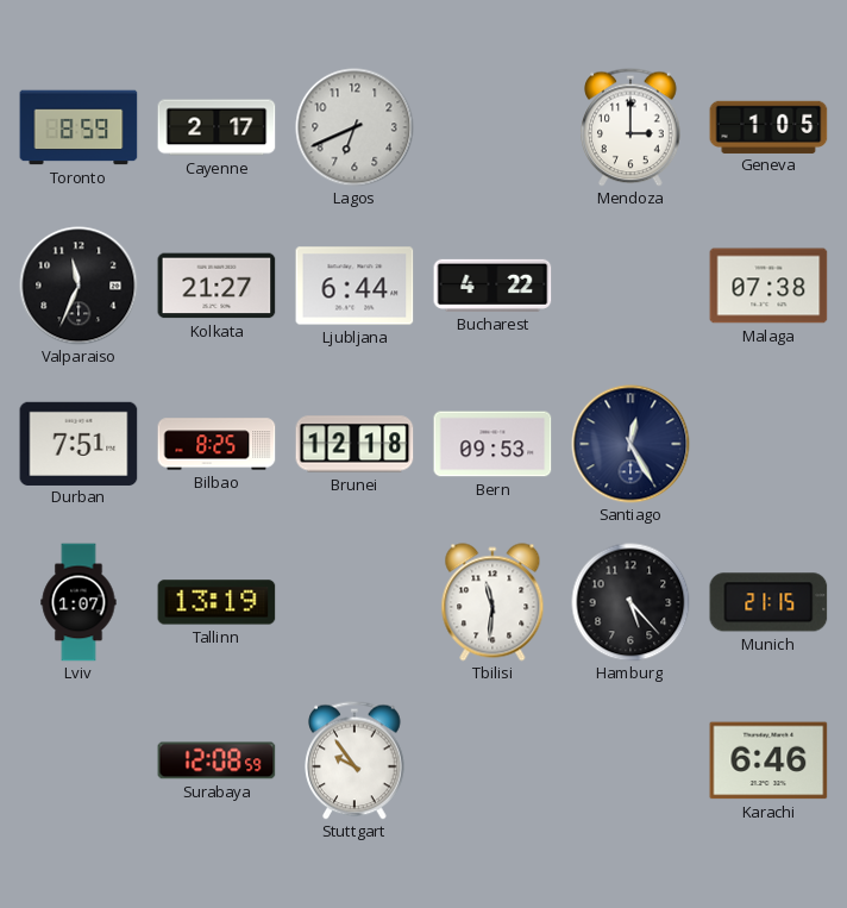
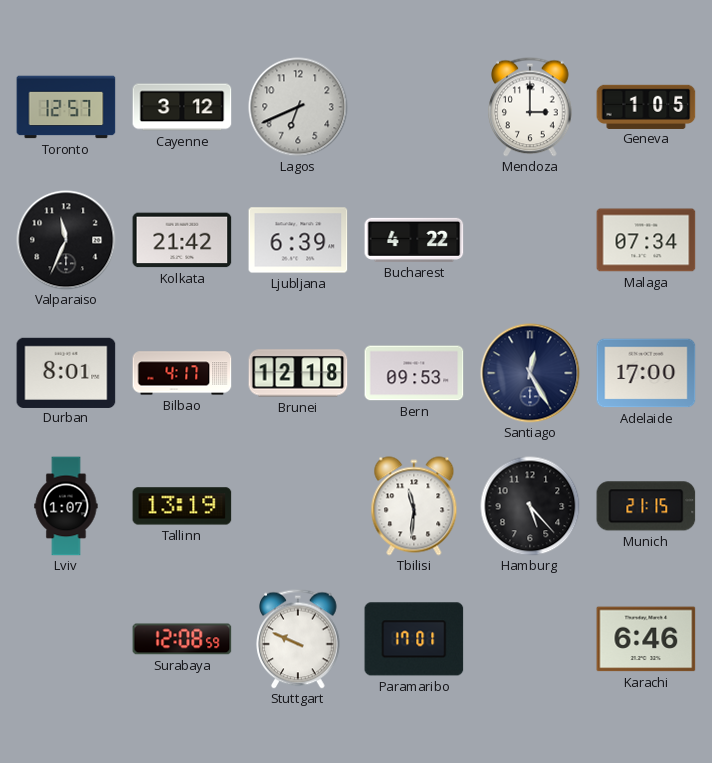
Toronto: 8:59 -> 12:57 (66, 107)
Cayenne: 2:17 -> 3:12 (182, 107)
Kolkata: 21:27 -> 21:42 (182, 240)
Ljubljana: 6:44 -> 6:39 (298, 240)
Malaga: 07:38 -> 07:34 (646, 240)
Durban: 7:51 -> 8:01 (66, 372)
Bilbao: 8:25 -> 4:17 (182, 373)
Adelaide: none -> 17:00 (646, 373)
Stuttgart: 9:54 -> 9:49 (298, 639)
Paramaribo: none -> 17:01 (414, 639)
